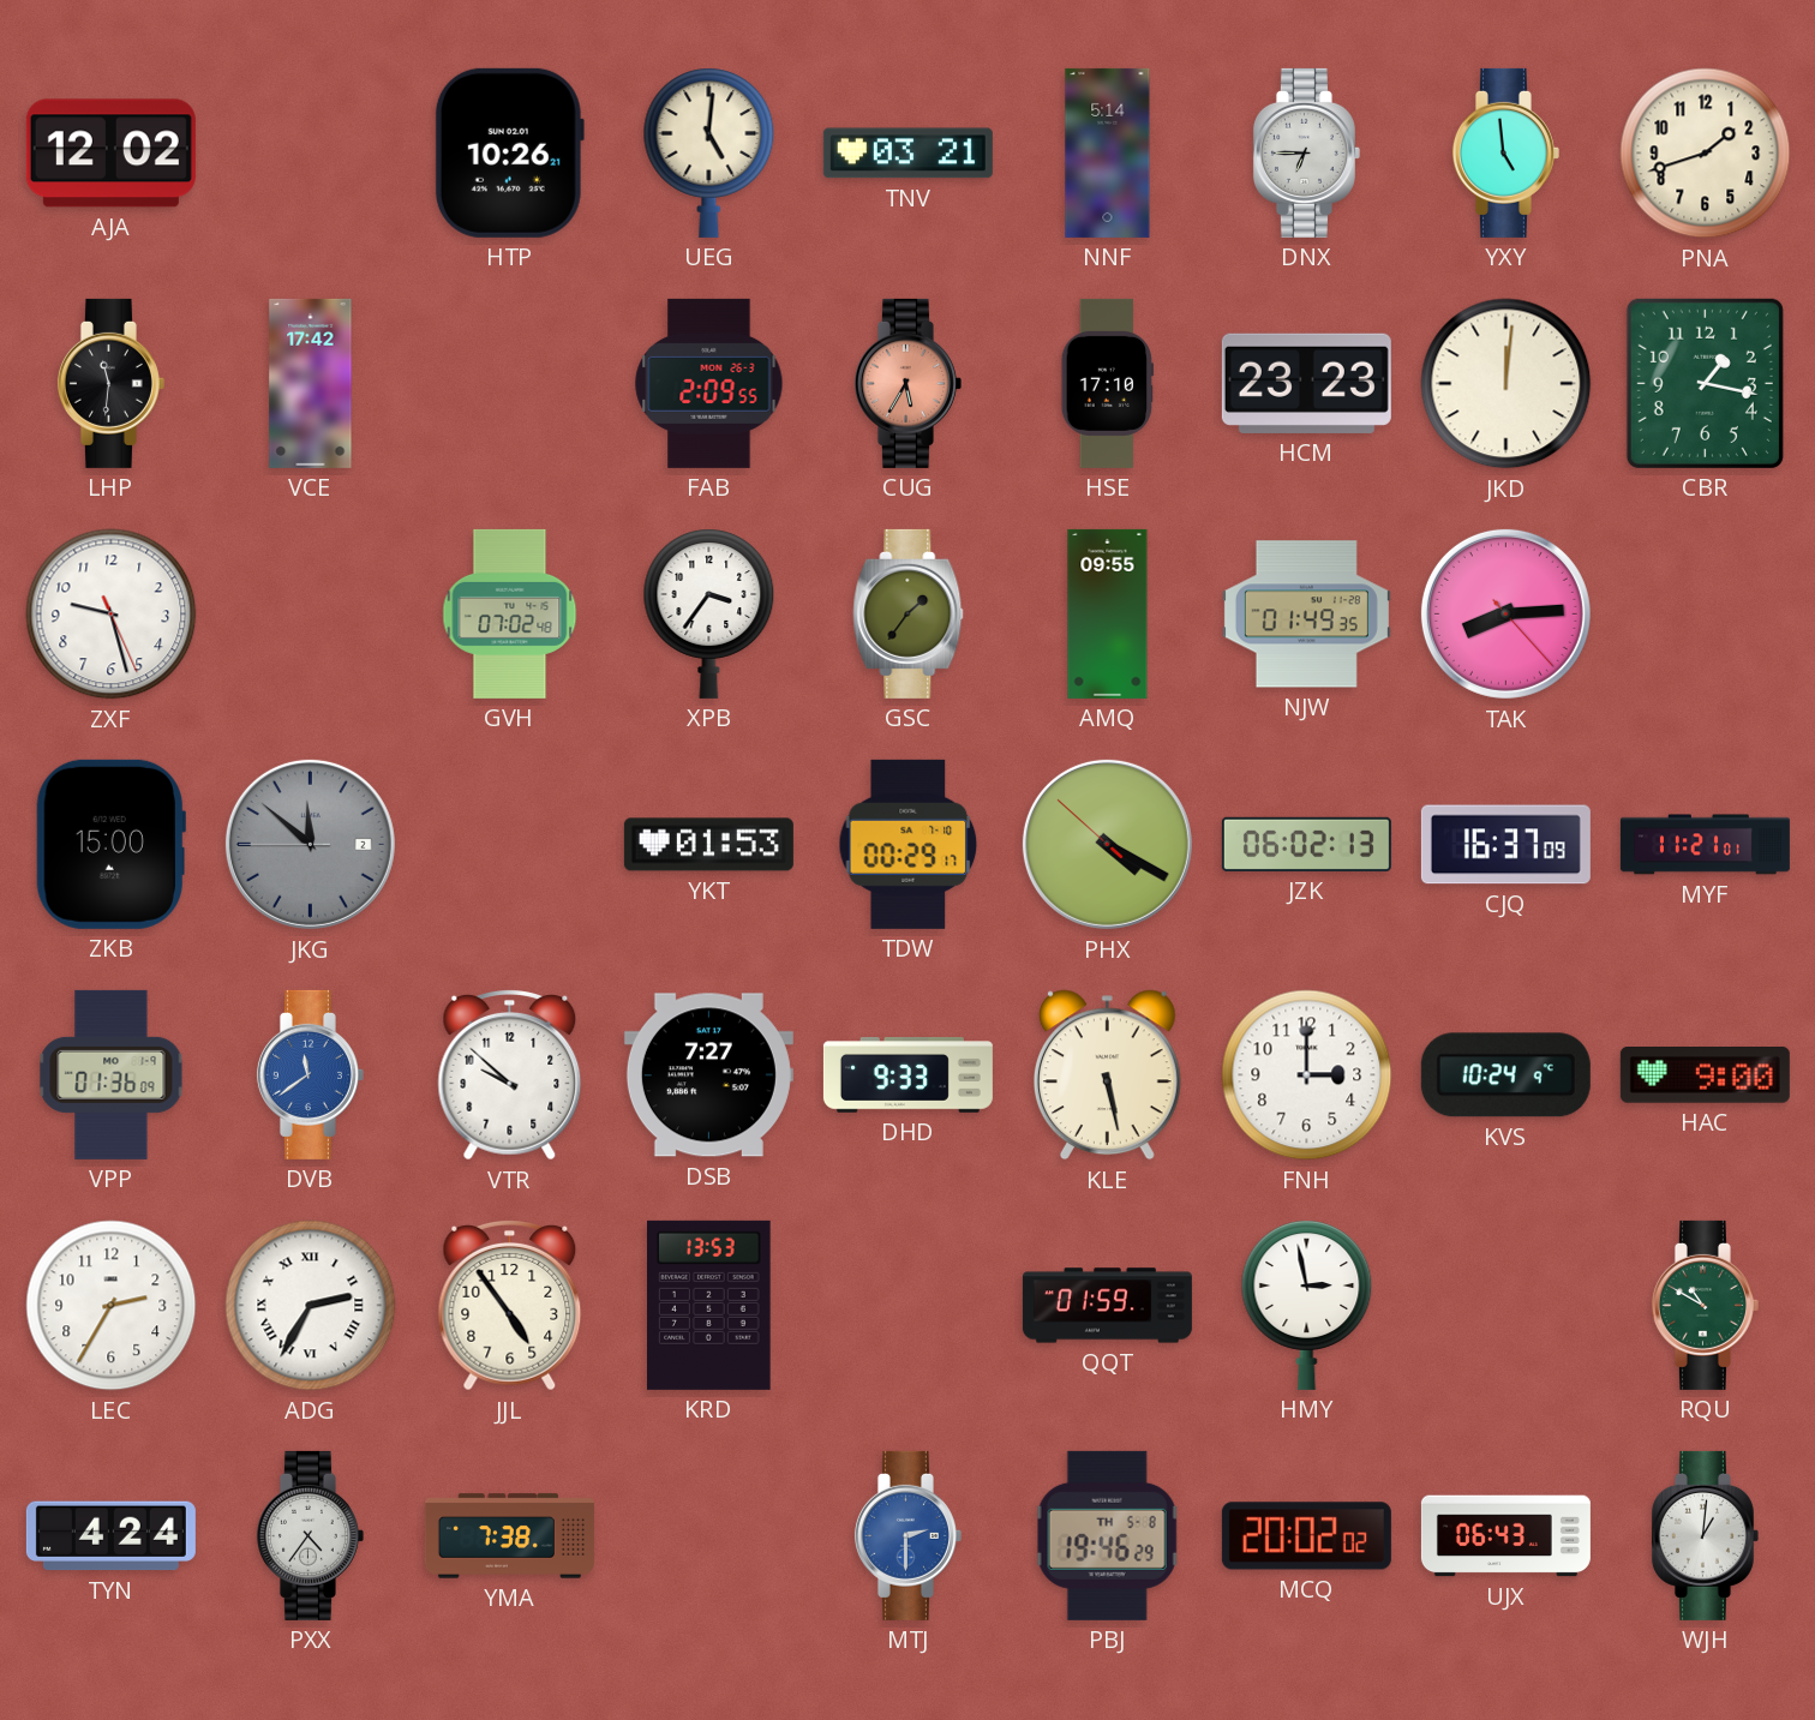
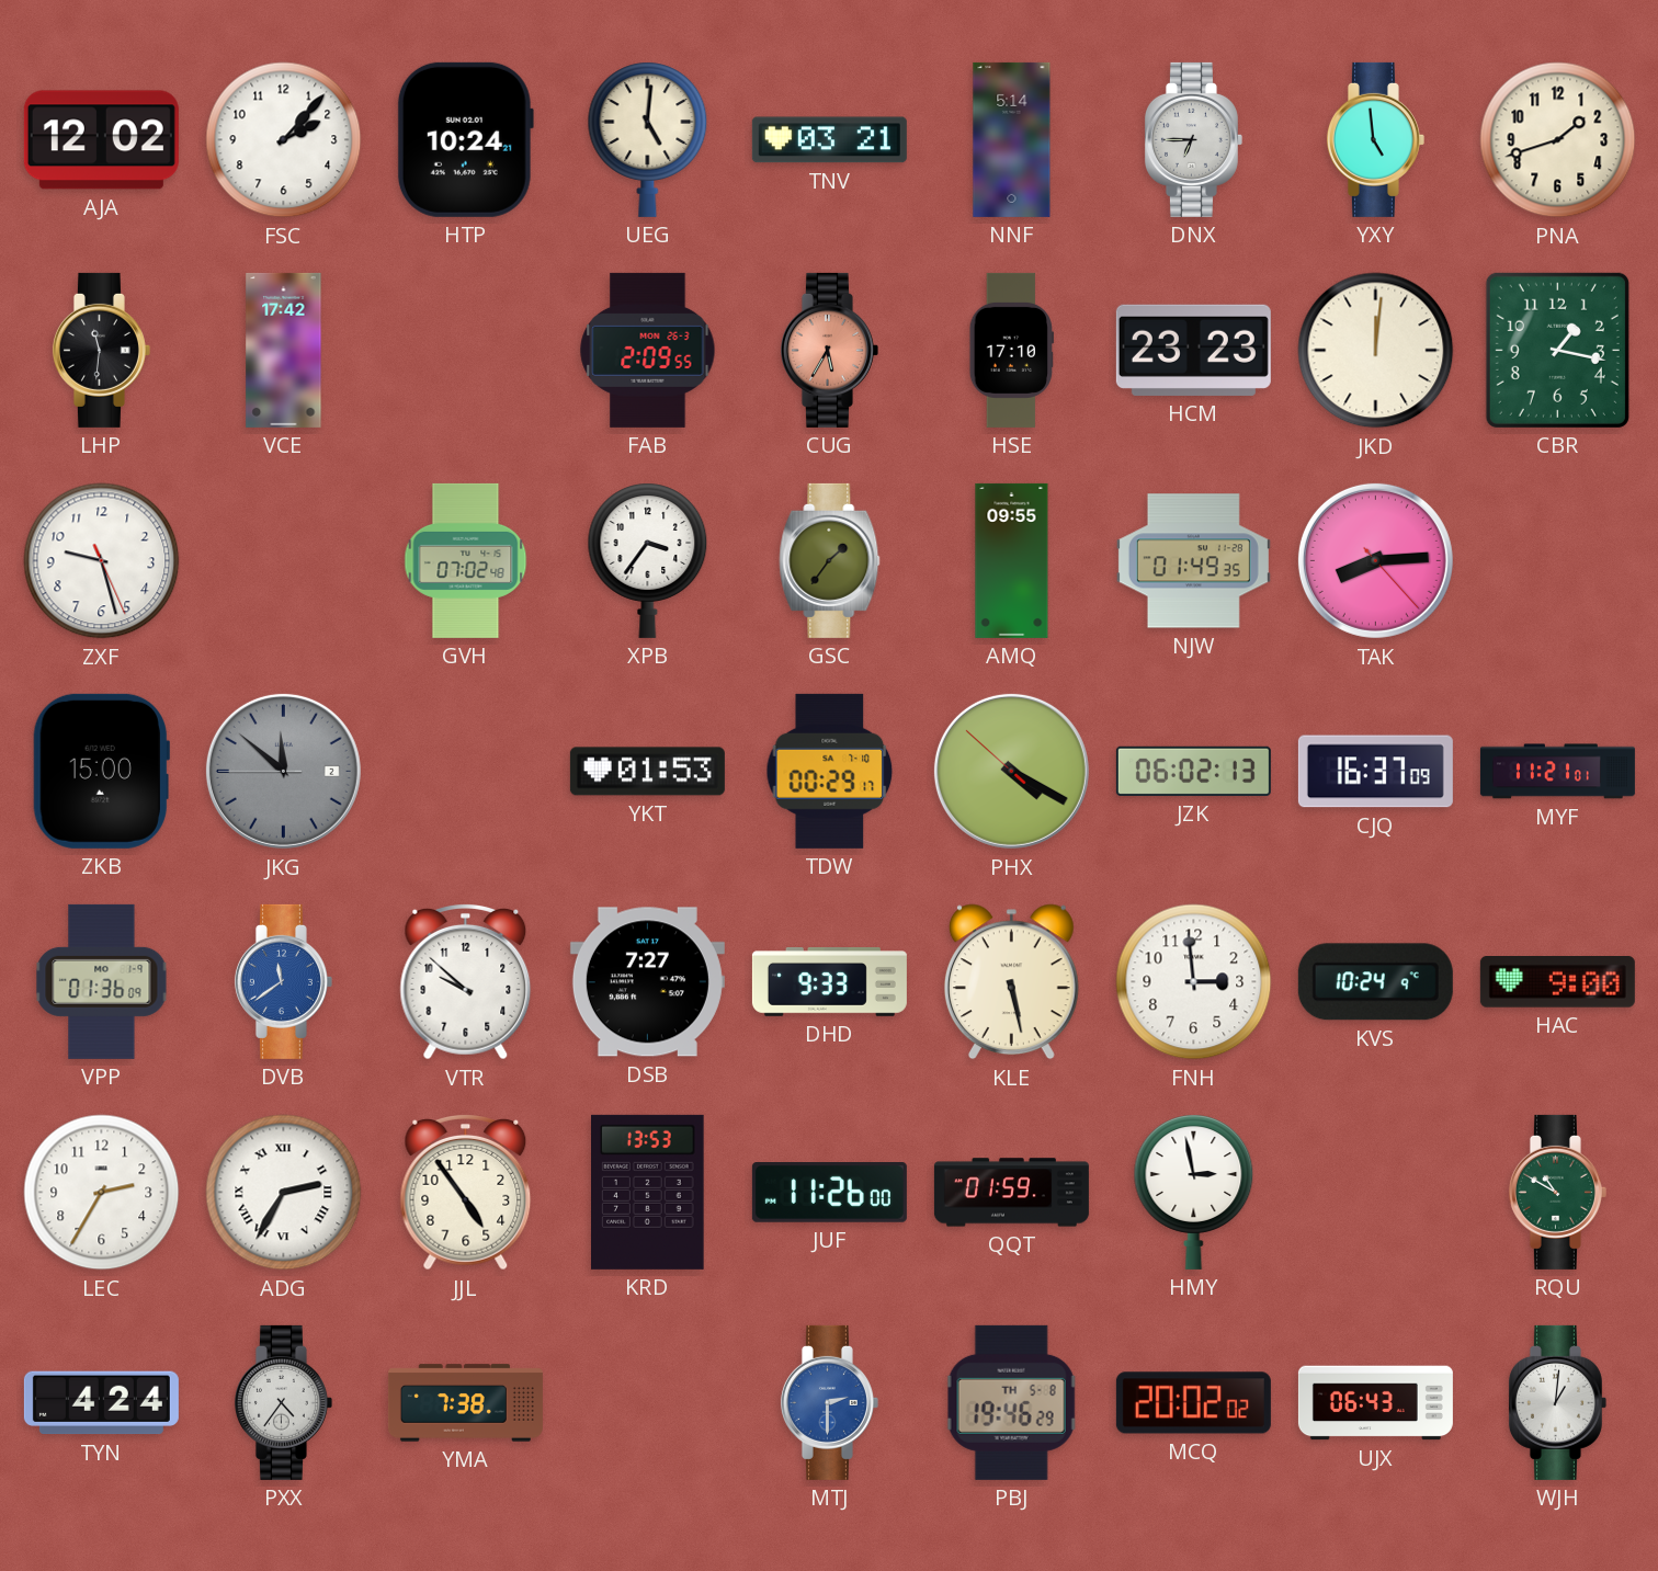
FSC: none -> 2:07 (284, 140)
HTP: 10:26 -> 10:24 (465, 139)
FNH: 3:00 -> 2:59 (1194, 982)
JUF: none -> 11:26 (829, 1193)
